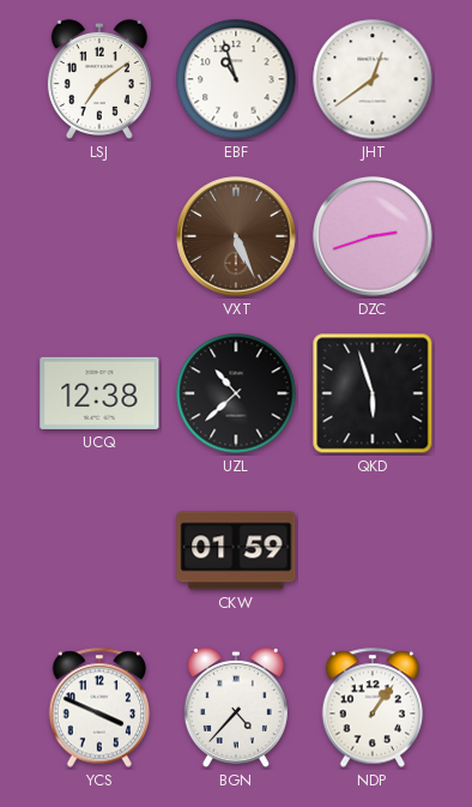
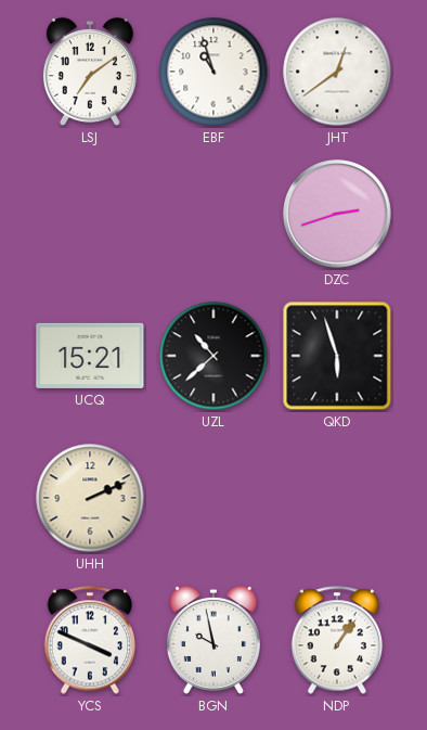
VXT: 5:26 -> none (236, 236)
UCQ: 12:38 -> 15:21 (90, 356)
UHH: none -> 2:11 (90, 498)
CKW: 01:59 -> none (236, 550)
BGN: 4:37 -> 9:58 (214, 640)
